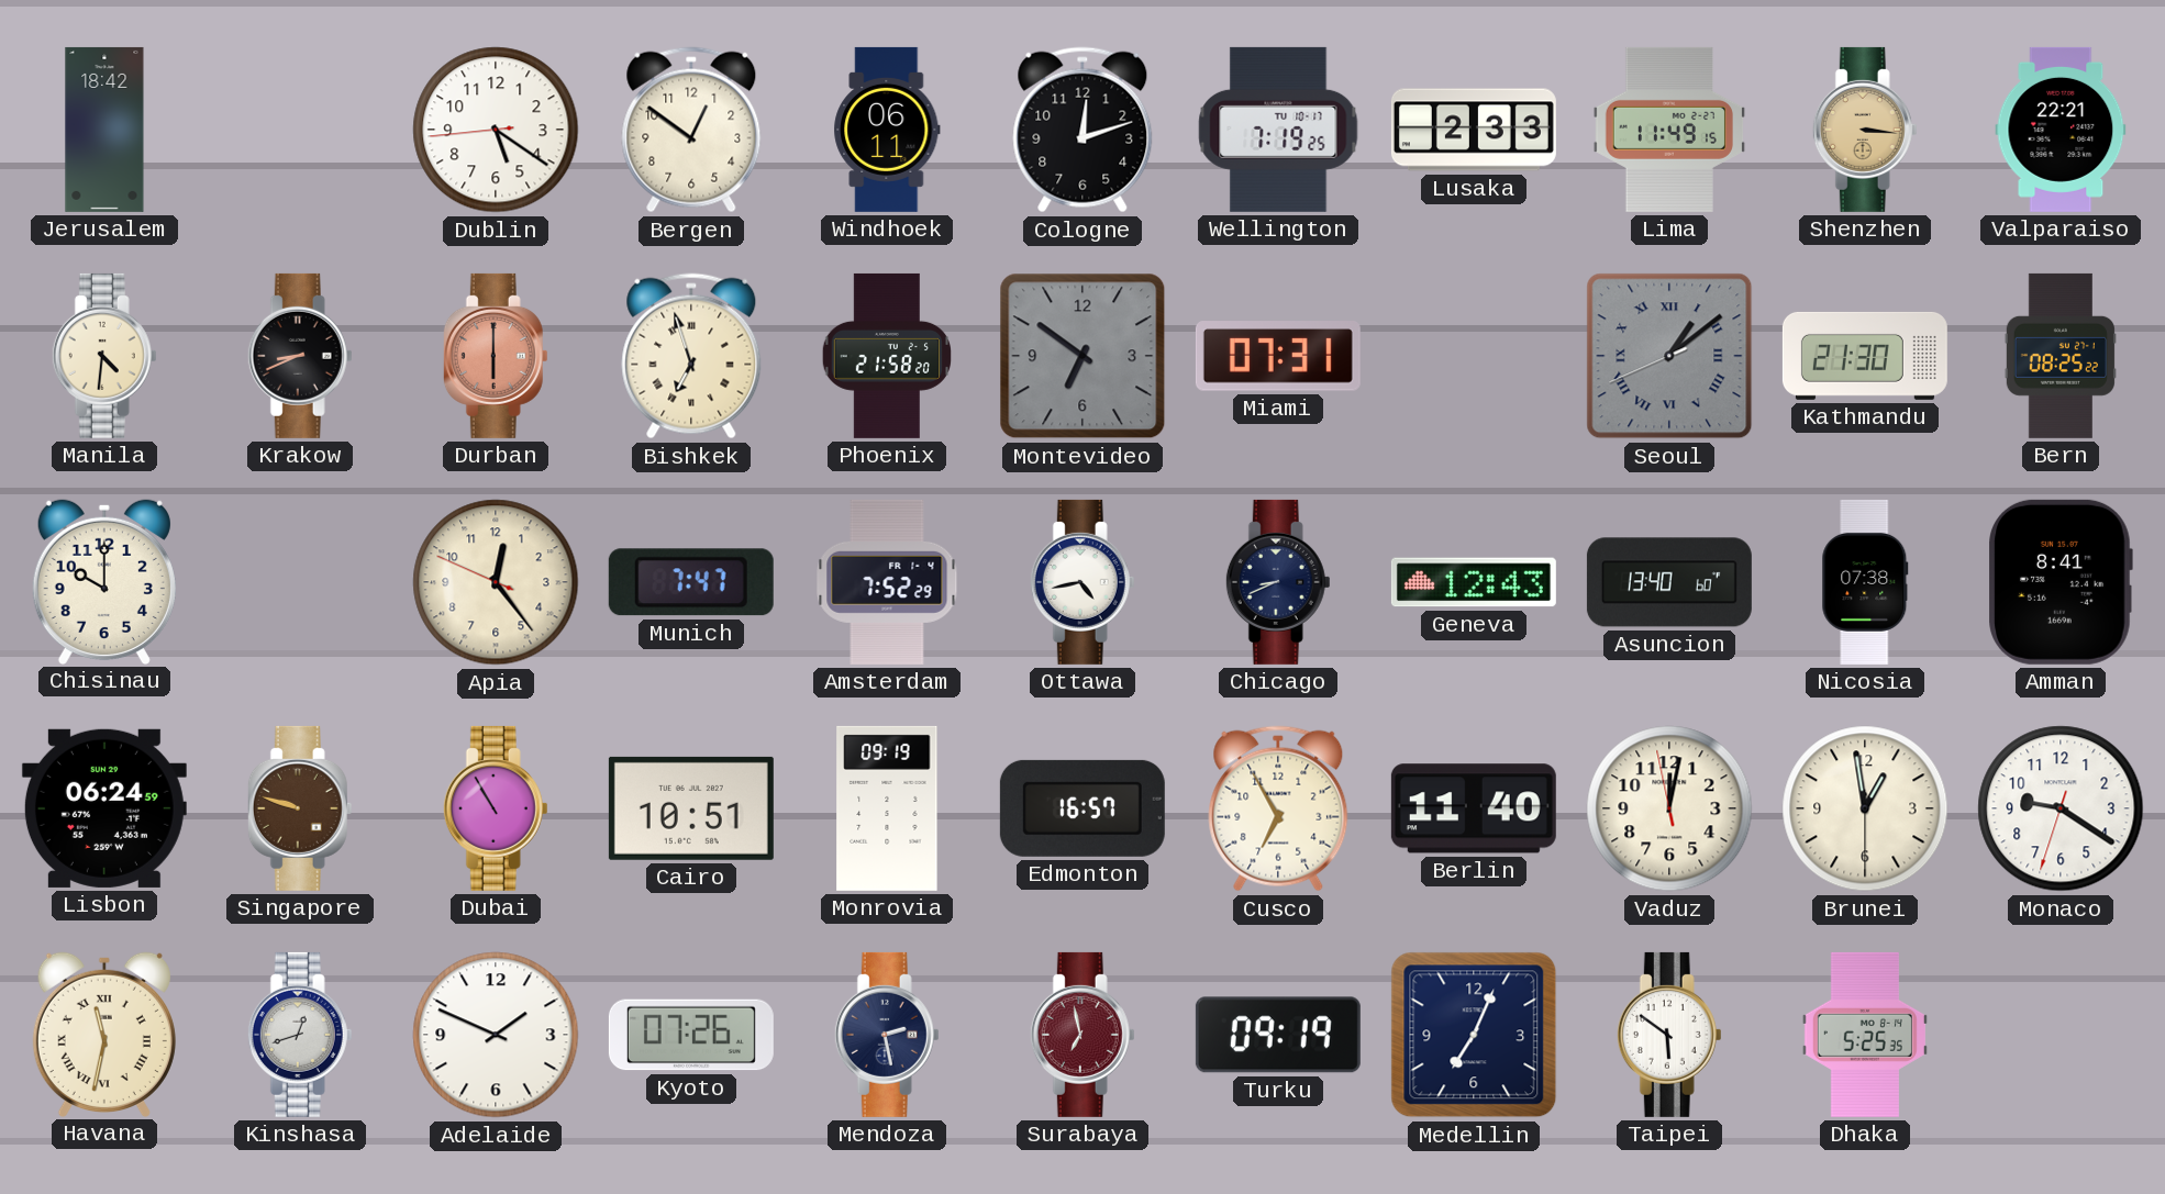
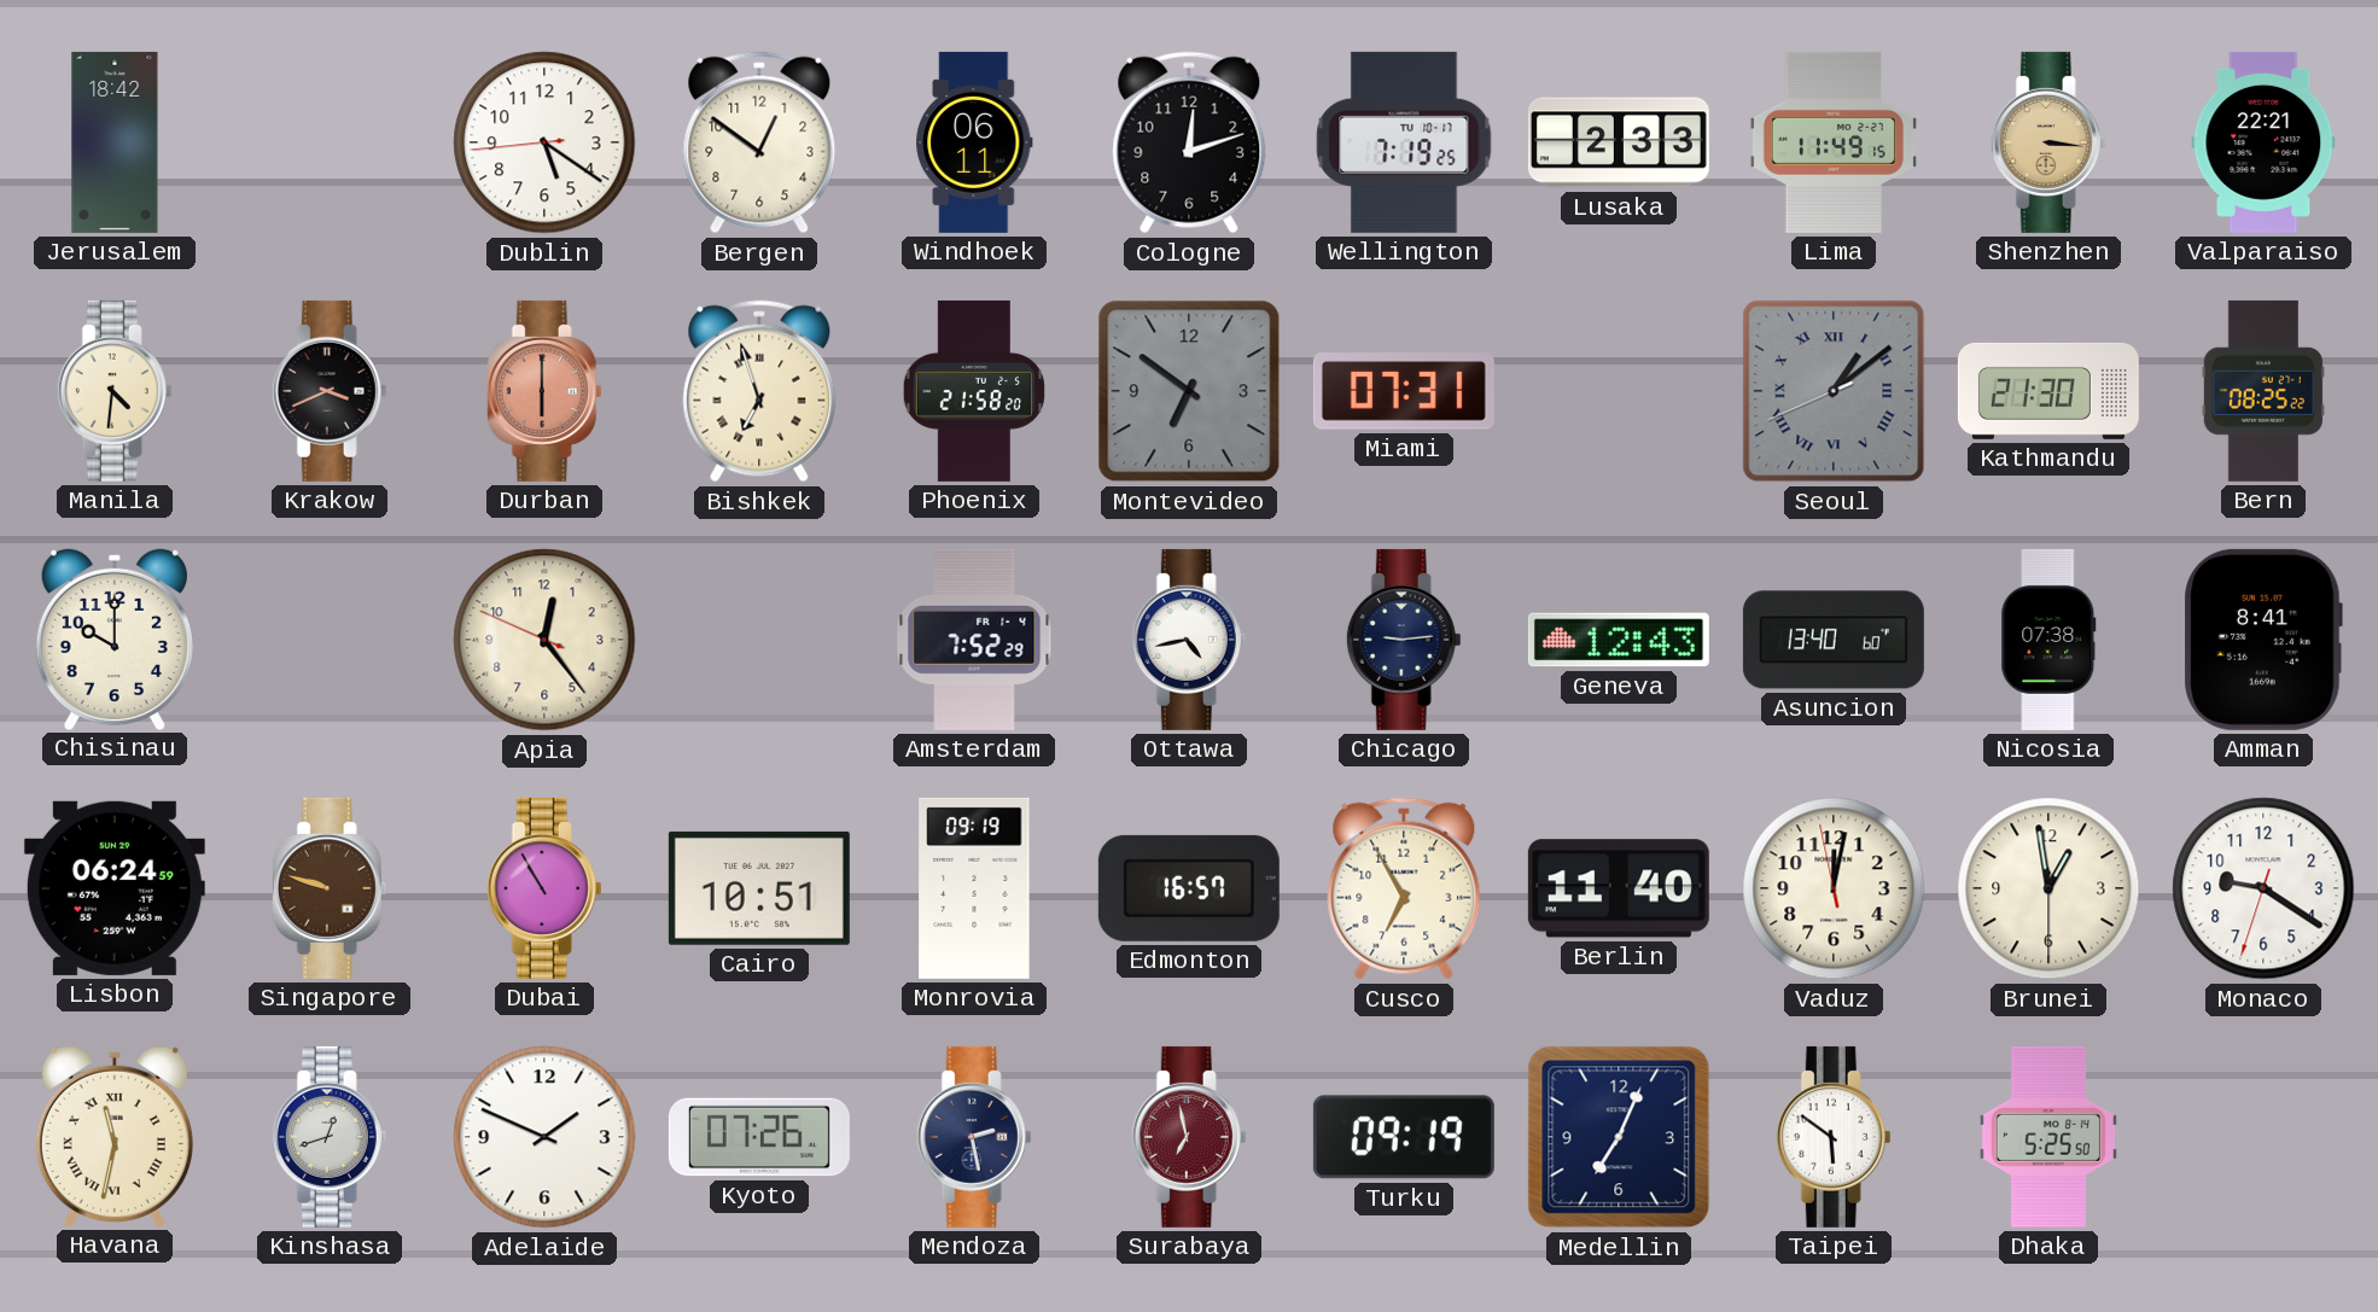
Krakow: 8:41 -> 3:41 (330, 391)
Munich: 7:47 -> none (691, 582)
Chicago: 8:41 -> 9:14 (1404, 640)
Dhaka: 5:25:35 -> 5:25:50 (2048, 1137)
